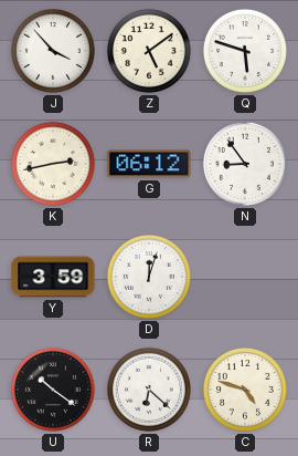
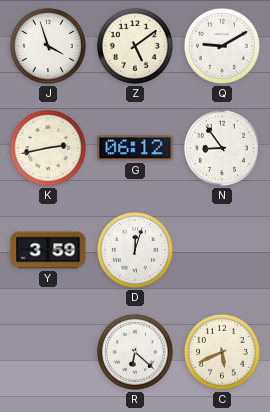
J: 3:53 -> 3:57 (48, 46)
Q: 5:48 -> 9:10 (222, 46)
U: 10:21 -> none (53, 390)
C: 4:48 -> 5:41 (222, 352)
